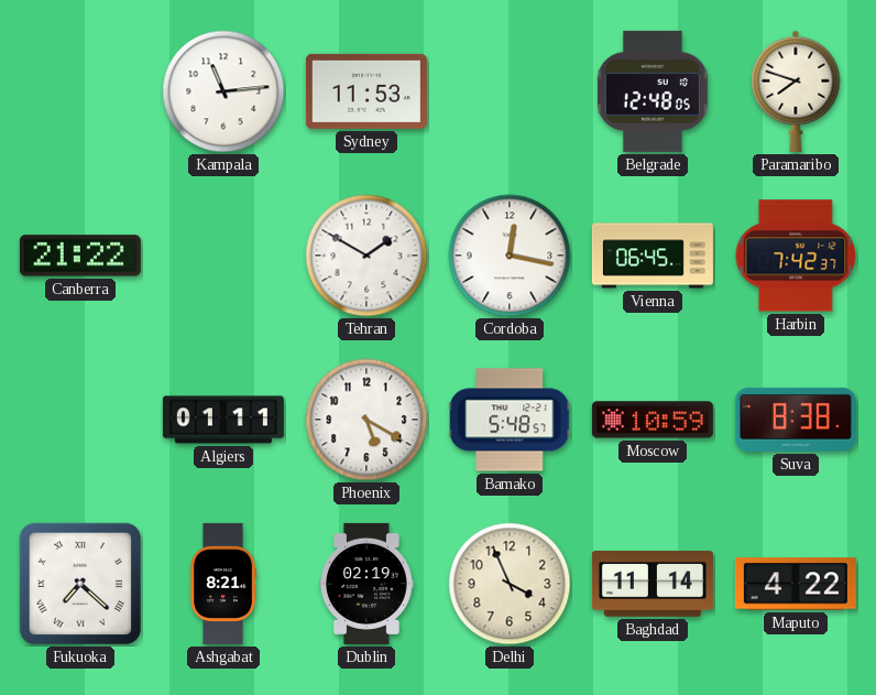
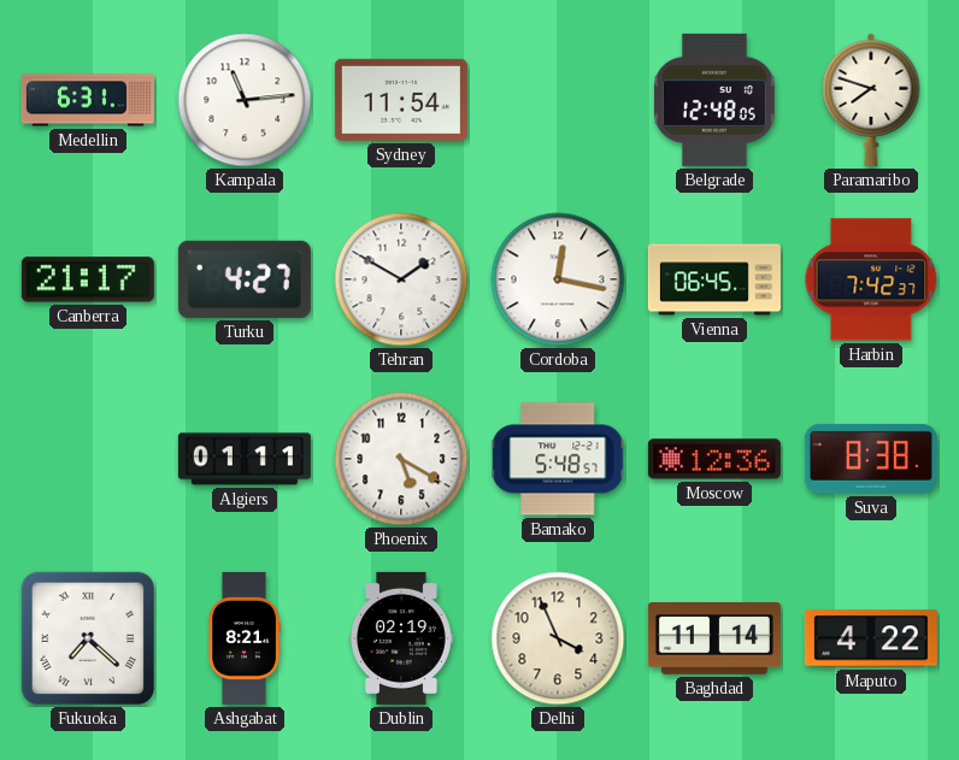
Medellin: none -> 6:31 (88, 100)
Sydney: 11:53 -> 11:54 (401, 100)
Canberra: 21:22 -> 21:17 (88, 279)
Turku: none -> 4:27 (245, 279)
Moscow: 10:59 -> 12:36 (714, 459)
